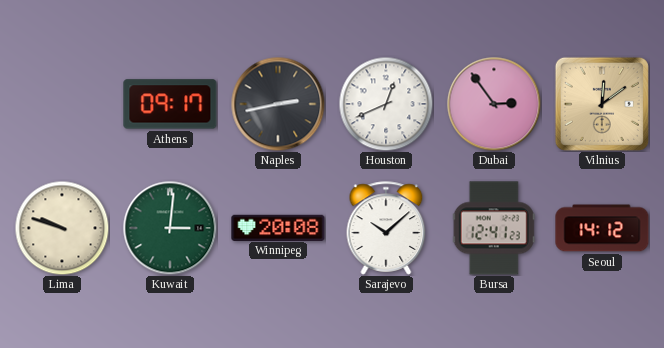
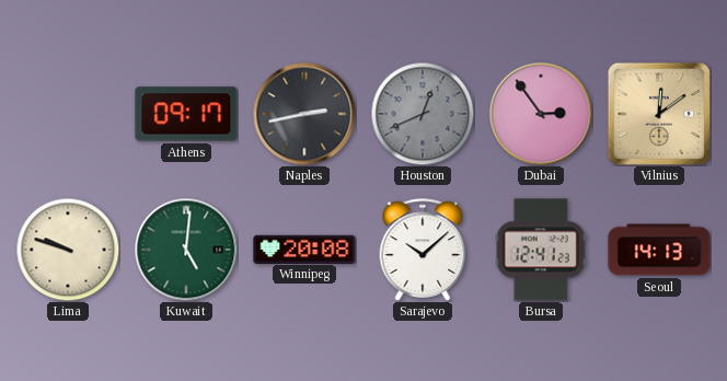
Houston dial: white -> grey (423, 114)
Kuwait: 3:01 -> 5:01 (186, 250)
Seoul: 14:12 -> 14:13 (659, 250)
